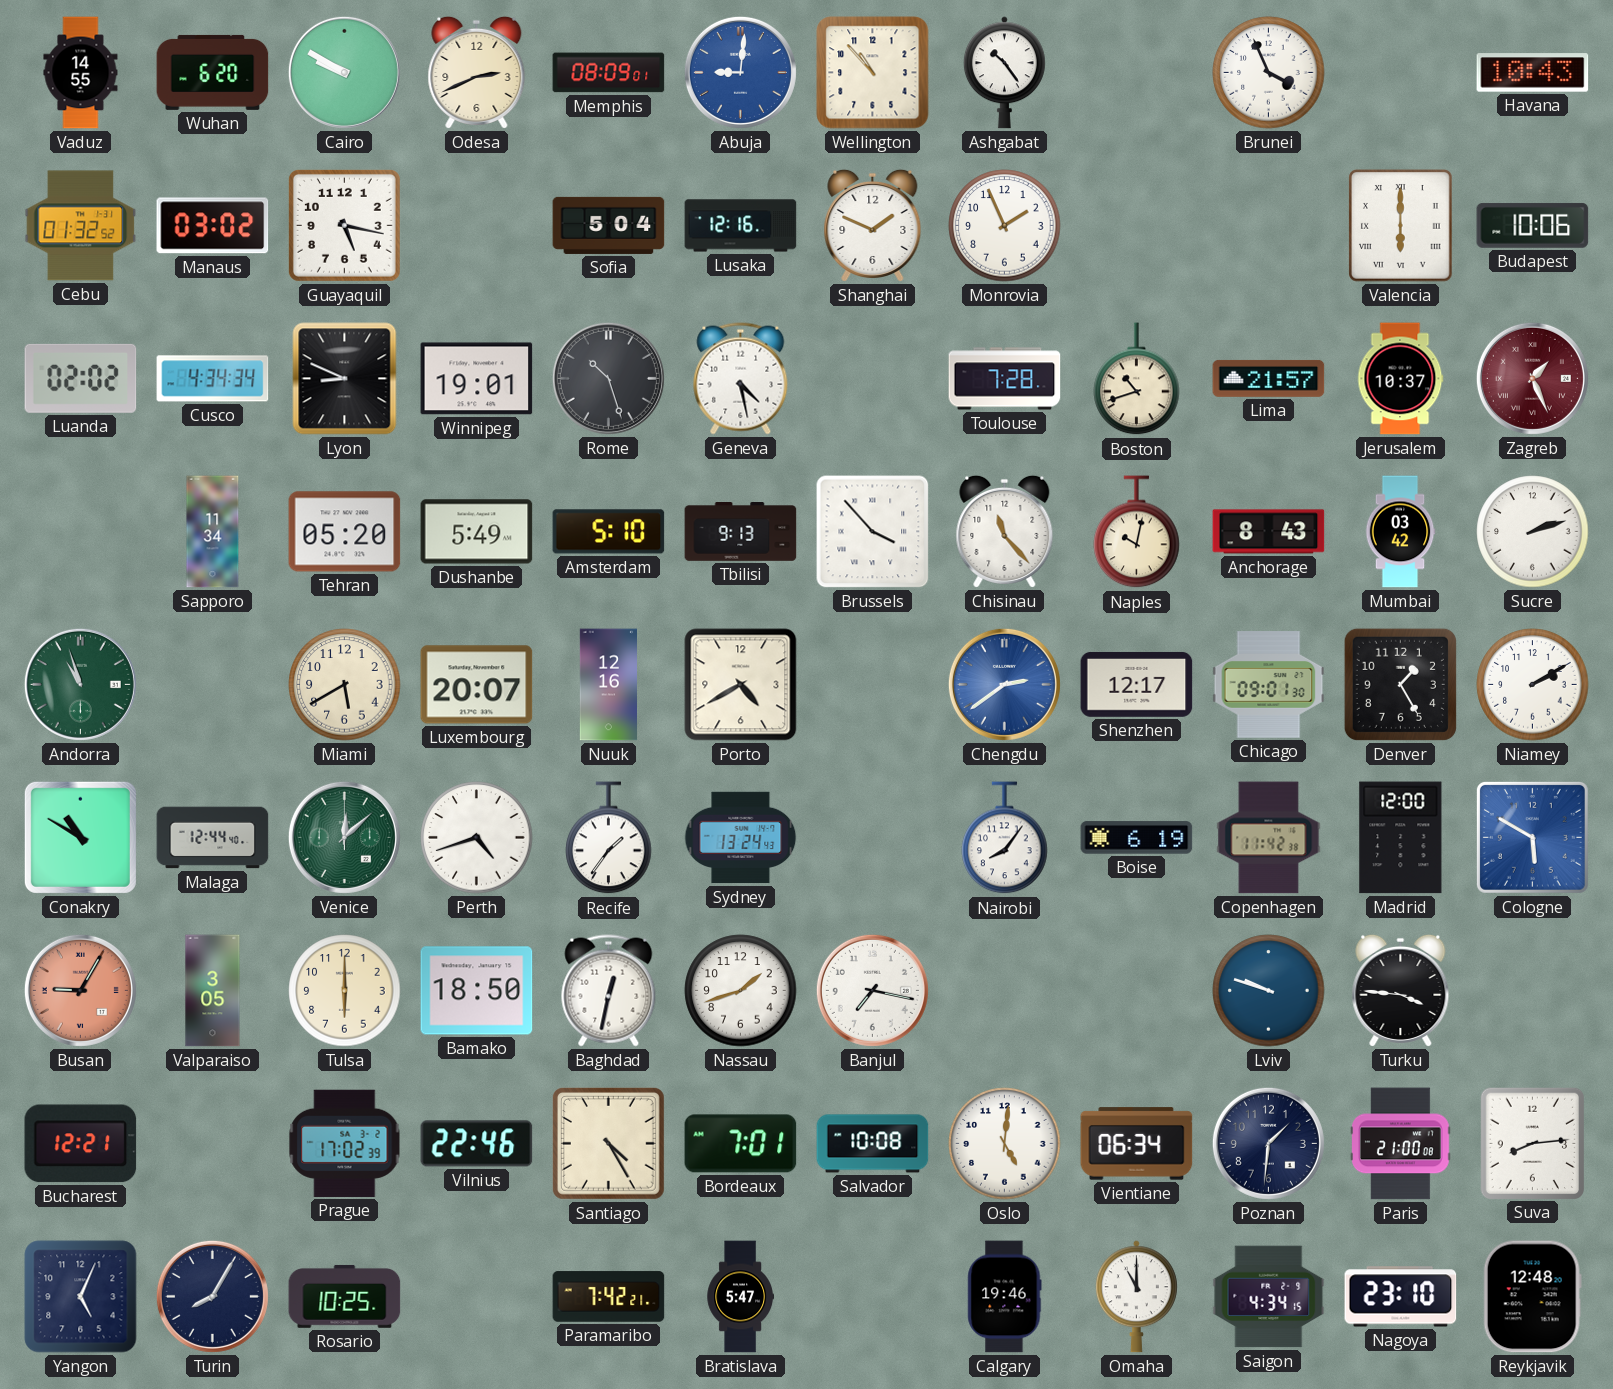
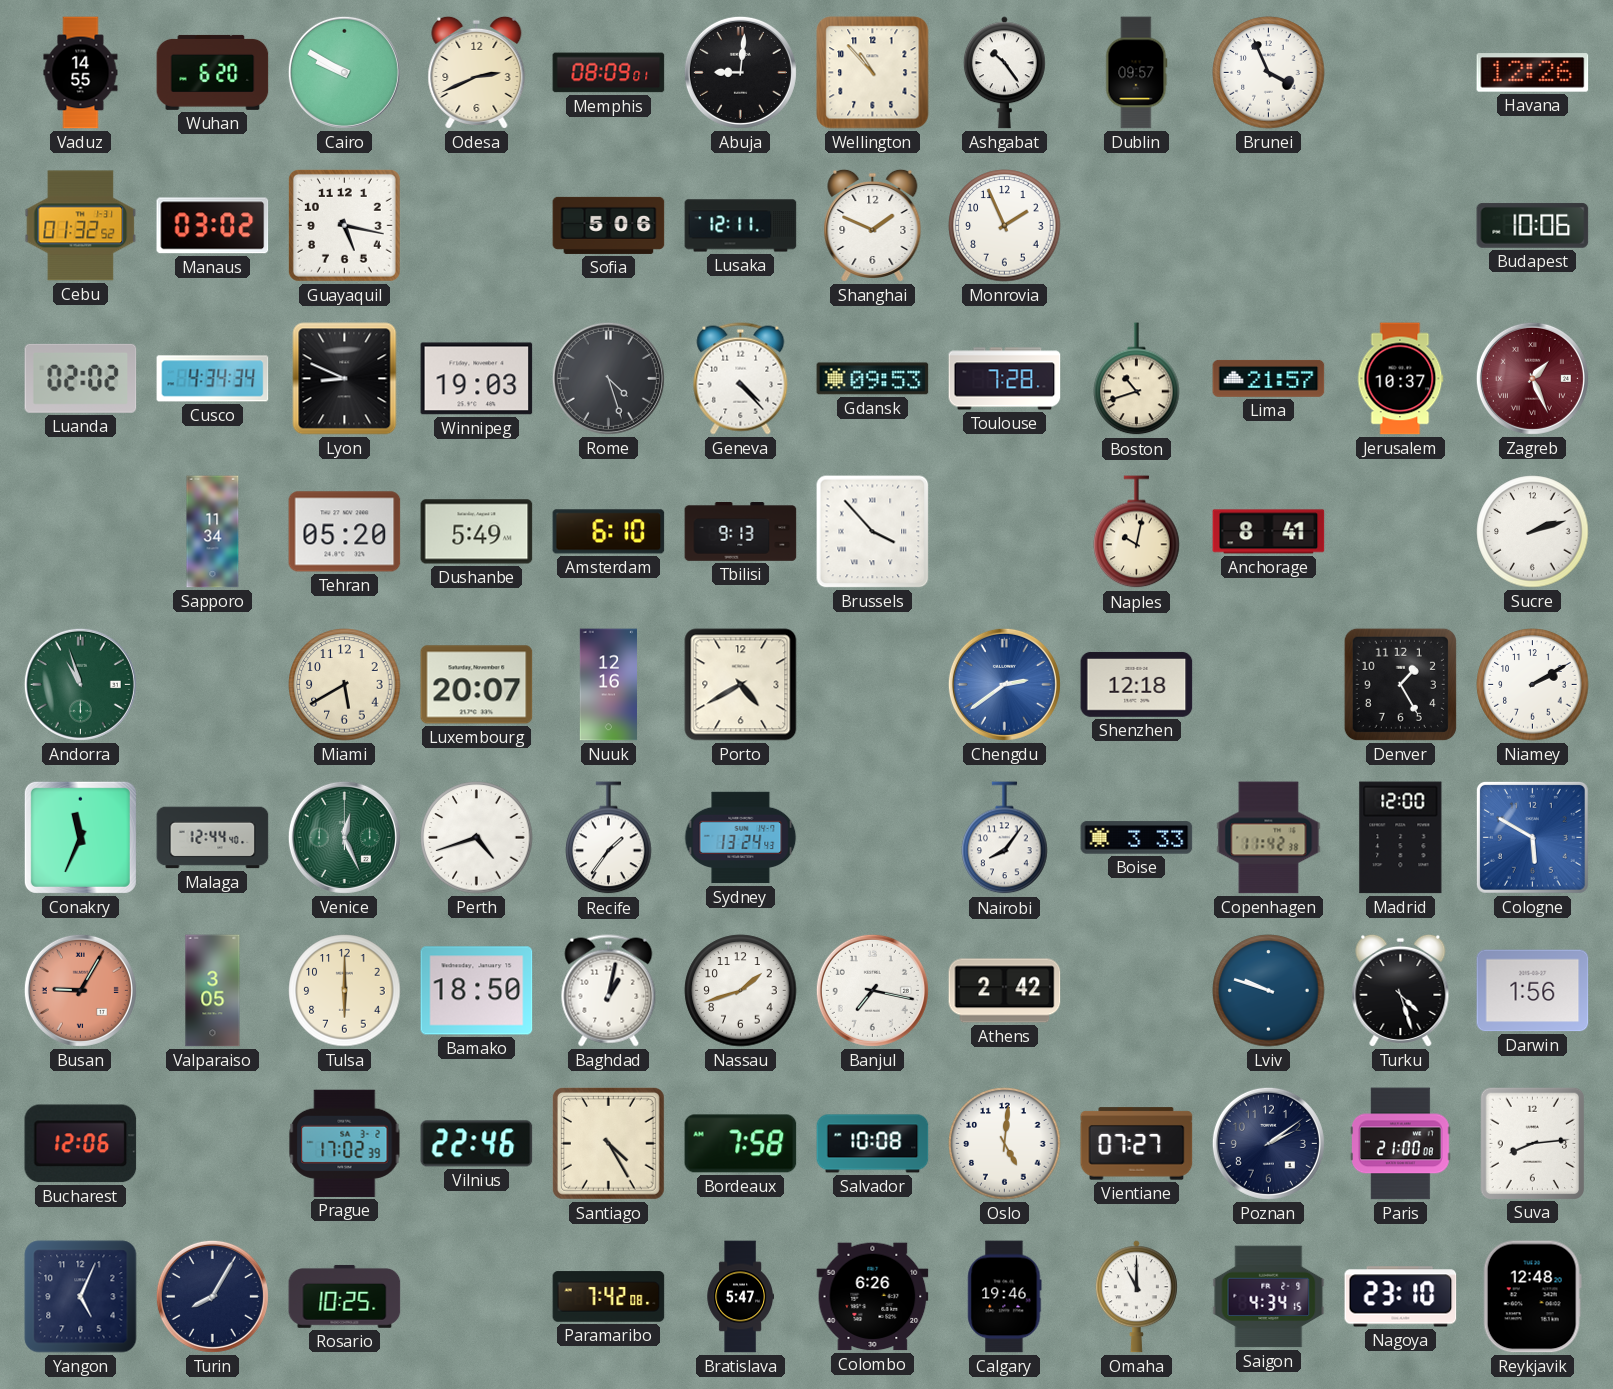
Abuja dial: blue -> black (740, 72)
Dublin: none -> 09:57 (1137, 73)
Havana: 10:43 -> 12:26 (1533, 73)
Sofia: 5:04 -> 5:06 (609, 225)
Lusaka: 12:16 -> 12:11 (741, 226)
Valencia: 6:00 -> none (1401, 226)
Winnipeg: 19:01 -> 19:03 (477, 379)
Rome: 10:27 -> 4:27 (608, 378)
Geneva: 4:28 -> 4:23 (741, 379)
Gdansk: none -> 09:53 (873, 379)
Amsterdam: 5:10 -> 6:10 (609, 532)
Chisinau: 11:23 -> none (1005, 531)
Anchorage: 8:43 -> 8:41 (1269, 532)
Mumbai: 03:42 -> none (1400, 532)
Shenzhen: 12:17 -> 12:18 (1137, 685)
Chicago: 09:01 -> none (1269, 685)
Conakry: 10:50 -> 11:34 (80, 837)
Venice: 12:08 -> 12:26 (344, 837)
Boise: 6:19 -> 3:33 (1137, 838)
Baghdad: 12:32 -> 1:02 (609, 991)
Athens: none -> 2:42 (1005, 991)
Turku: 3:46 -> 4:27 (1401, 990)
Darwin: none -> 1:56 (1533, 991)
Bucharest: 12:21 -> 12:06 (81, 1144)
Bordeaux: 7:01 -> 7:58 (741, 1144)
Vientiane: 06:34 -> 07:27 (1137, 1144)
Poznan: 1:31 -> 2:09 (1268, 1143)
Paramaribo: 7:42:21 -> 7:42:08 (609, 1297)
Colombo: none -> 6:26 (873, 1297)
